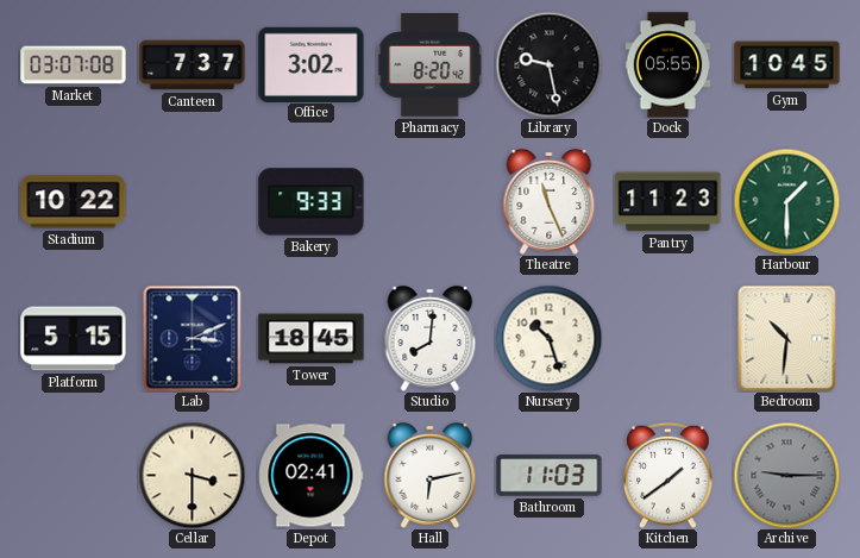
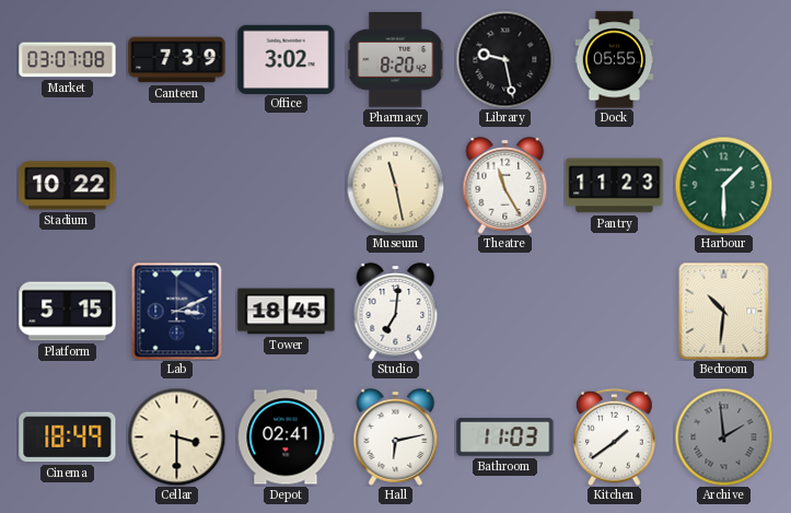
Canteen: 7:37 -> 7:39 (177, 60)
Gym: 10:45 -> none (787, 65)
Bakery: 9:33 -> none (312, 202)
Museum: none -> 11:28 (395, 185)
Theatre: 11:26 -> 11:25 (505, 186)
Studio: 8:01 -> 7:01 (396, 312)
Nursery: 10:27 -> none (548, 338)
Cinema: none -> 18:49 (68, 438)
Archive: 9:15 -> 1:59 (723, 436)
